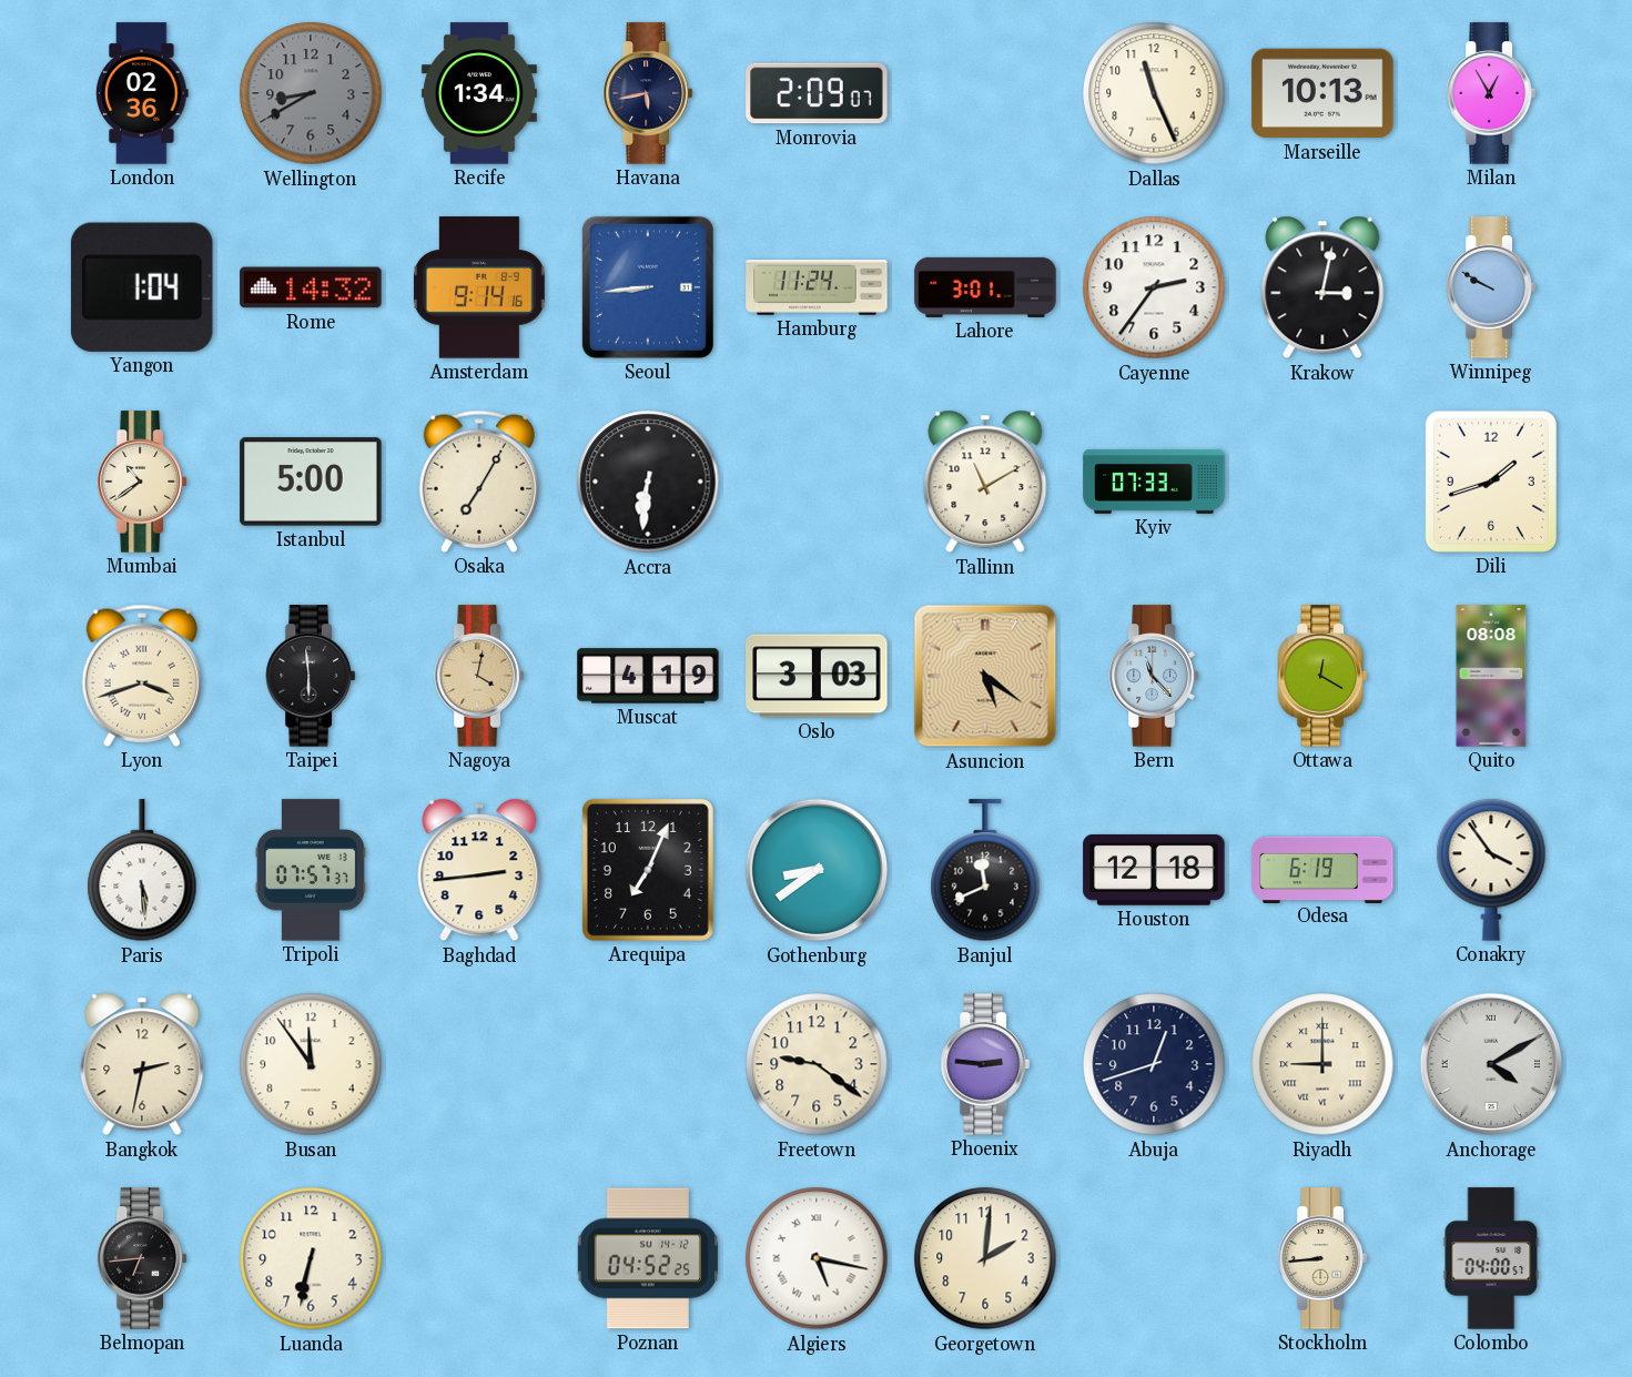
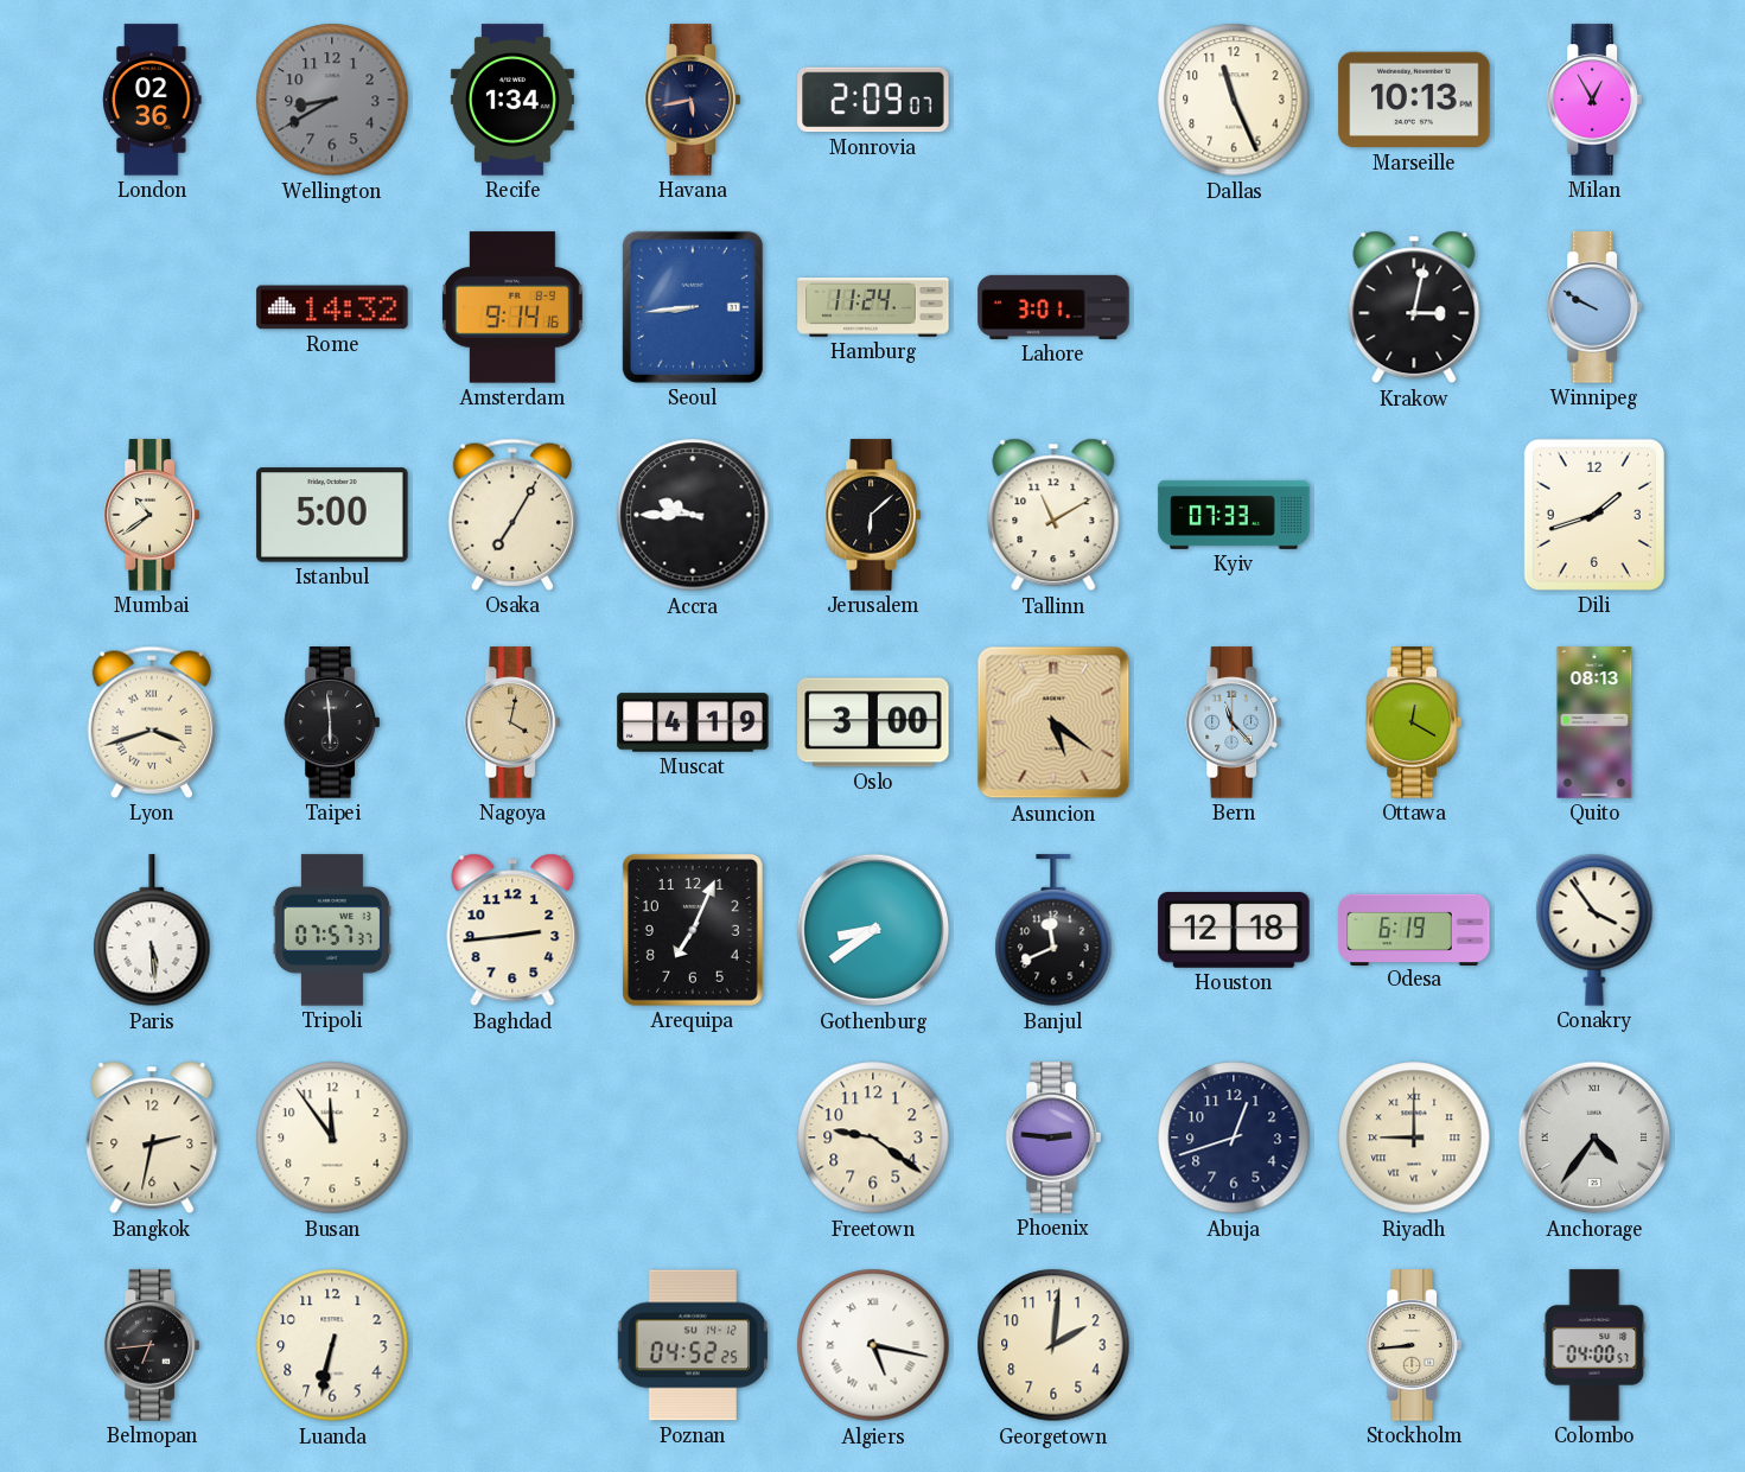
Yangon: 1:04 -> none (142, 287)
Cayenne: 2:36 -> none (1154, 287)
Accra: 6:31 -> 9:45 (693, 515)
Jerusalem: none -> 6:08 (873, 515)
Oslo: 3:03 -> 3:00 (873, 722)
Quito: 08:08 -> 08:13 (1594, 722)
Anchorage: 4:10 -> 4:36 (1594, 1138)
